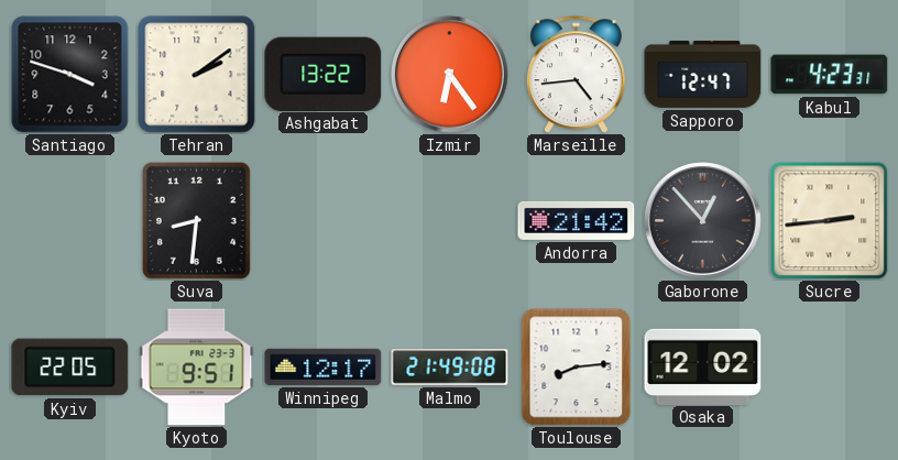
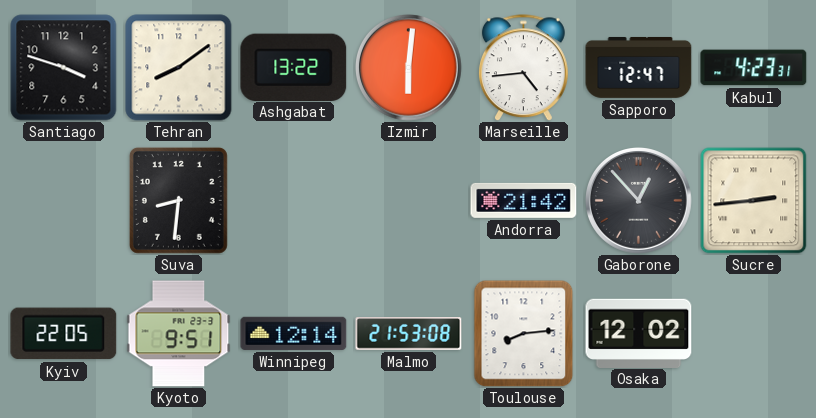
Tehran: 2:09 -> 8:09 (179, 68)
Izmir: 6:24 -> 6:01 (409, 68)
Winnipeg: 12:17 -> 12:14 (294, 333)
Malmo: 21:49 -> 21:53 (409, 334)
